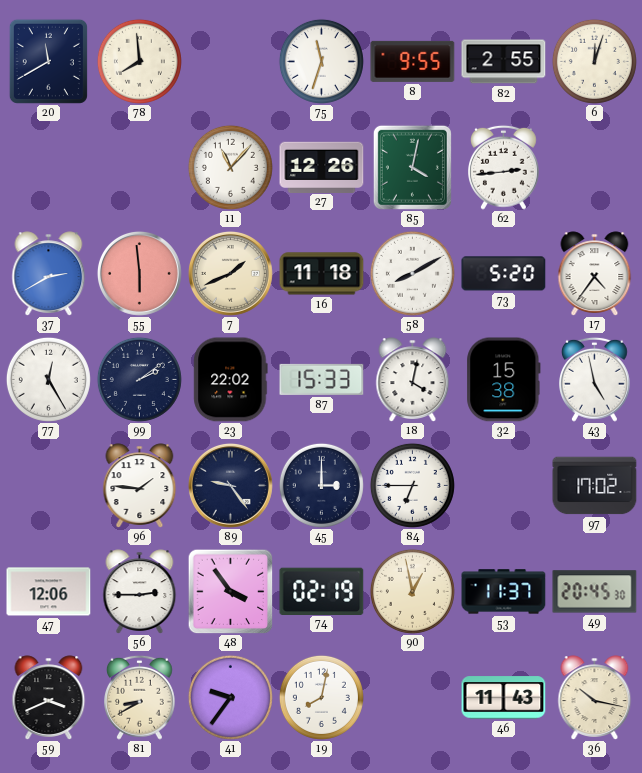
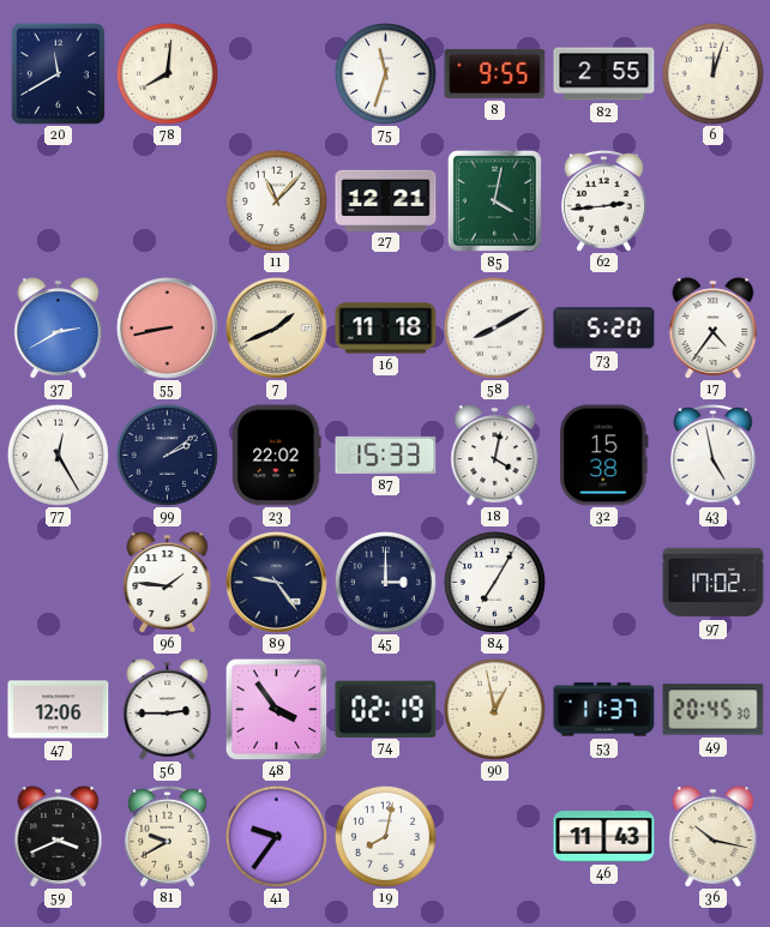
78: 7:59 -> 8:01 (167, 73)
27: 12:26 -> 12:21 (386, 200)
55: 5:59 -> 8:43 (167, 327)
84: 6:45 -> 7:05 (494, 582)
81: 8:40 -> 9:40 (168, 836)
